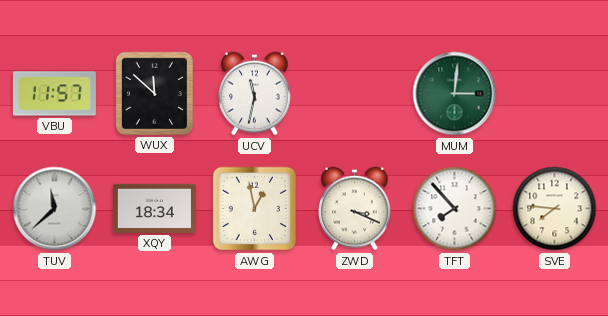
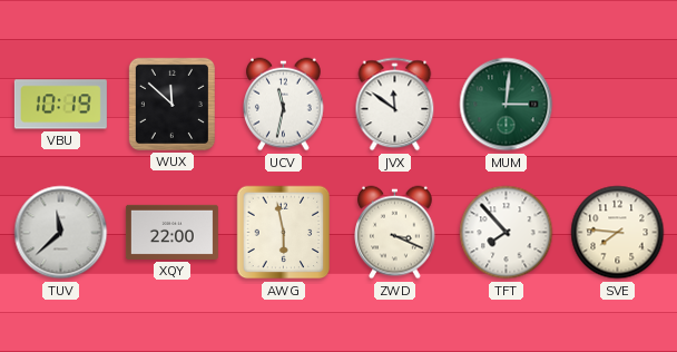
VBU: 11:57 -> 10:19 (60, 105)
JVX: none -> 11:51 (395, 105)
XQY: 18:34 -> 22:00 (171, 232)
AWG: 12:58 -> 5:58 (284, 233)
